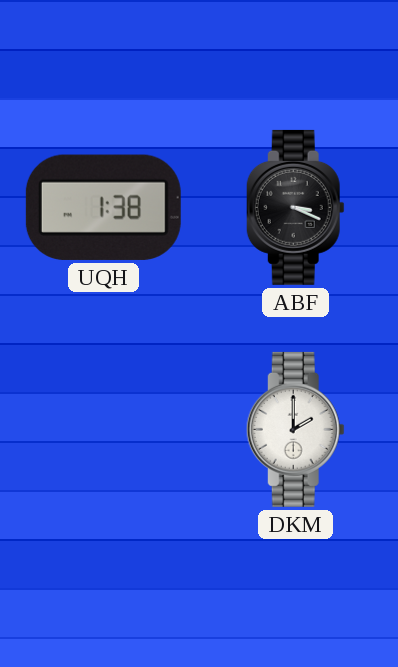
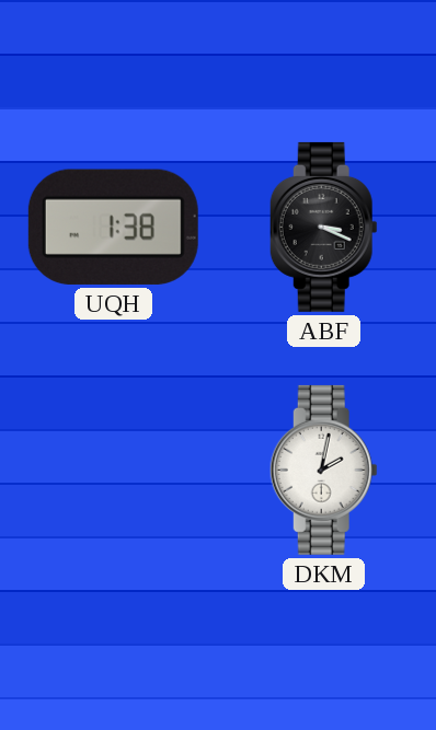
DKM: 2:00 -> 2:02 (323, 470)
